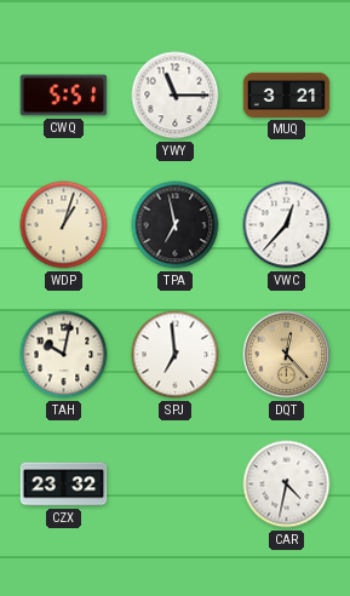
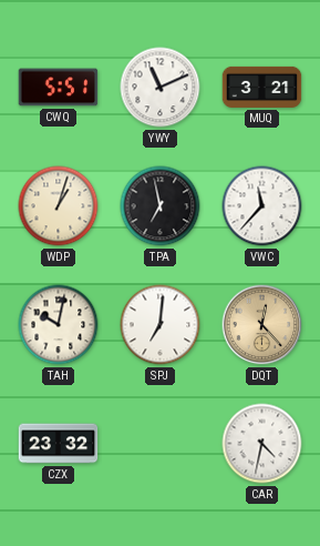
YWY: 11:15 -> 11:11 (161, 88)
VWC: 12:37 -> 11:37 (262, 206)
SPJ: 6:59 -> 7:01 (161, 325)
